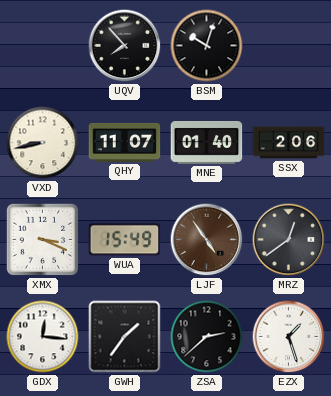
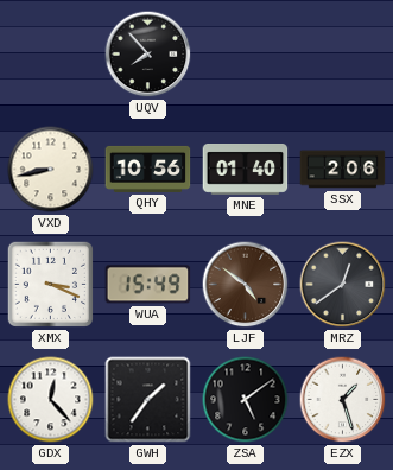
BSM: 10:03 -> none (207, 46)
QHY: 11:07 -> 10:56 (148, 169)
LJF: 4:54 -> 4:51 (246, 285)
GDX: 12:16 -> 12:23 (51, 400)
ZSA: 2:38 -> 5:09 (246, 400)
